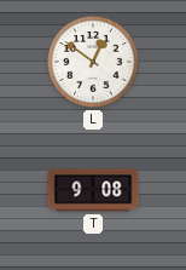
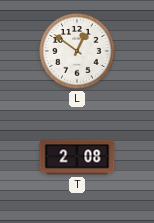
T: 9:08 -> 2:08 (77, 157)
